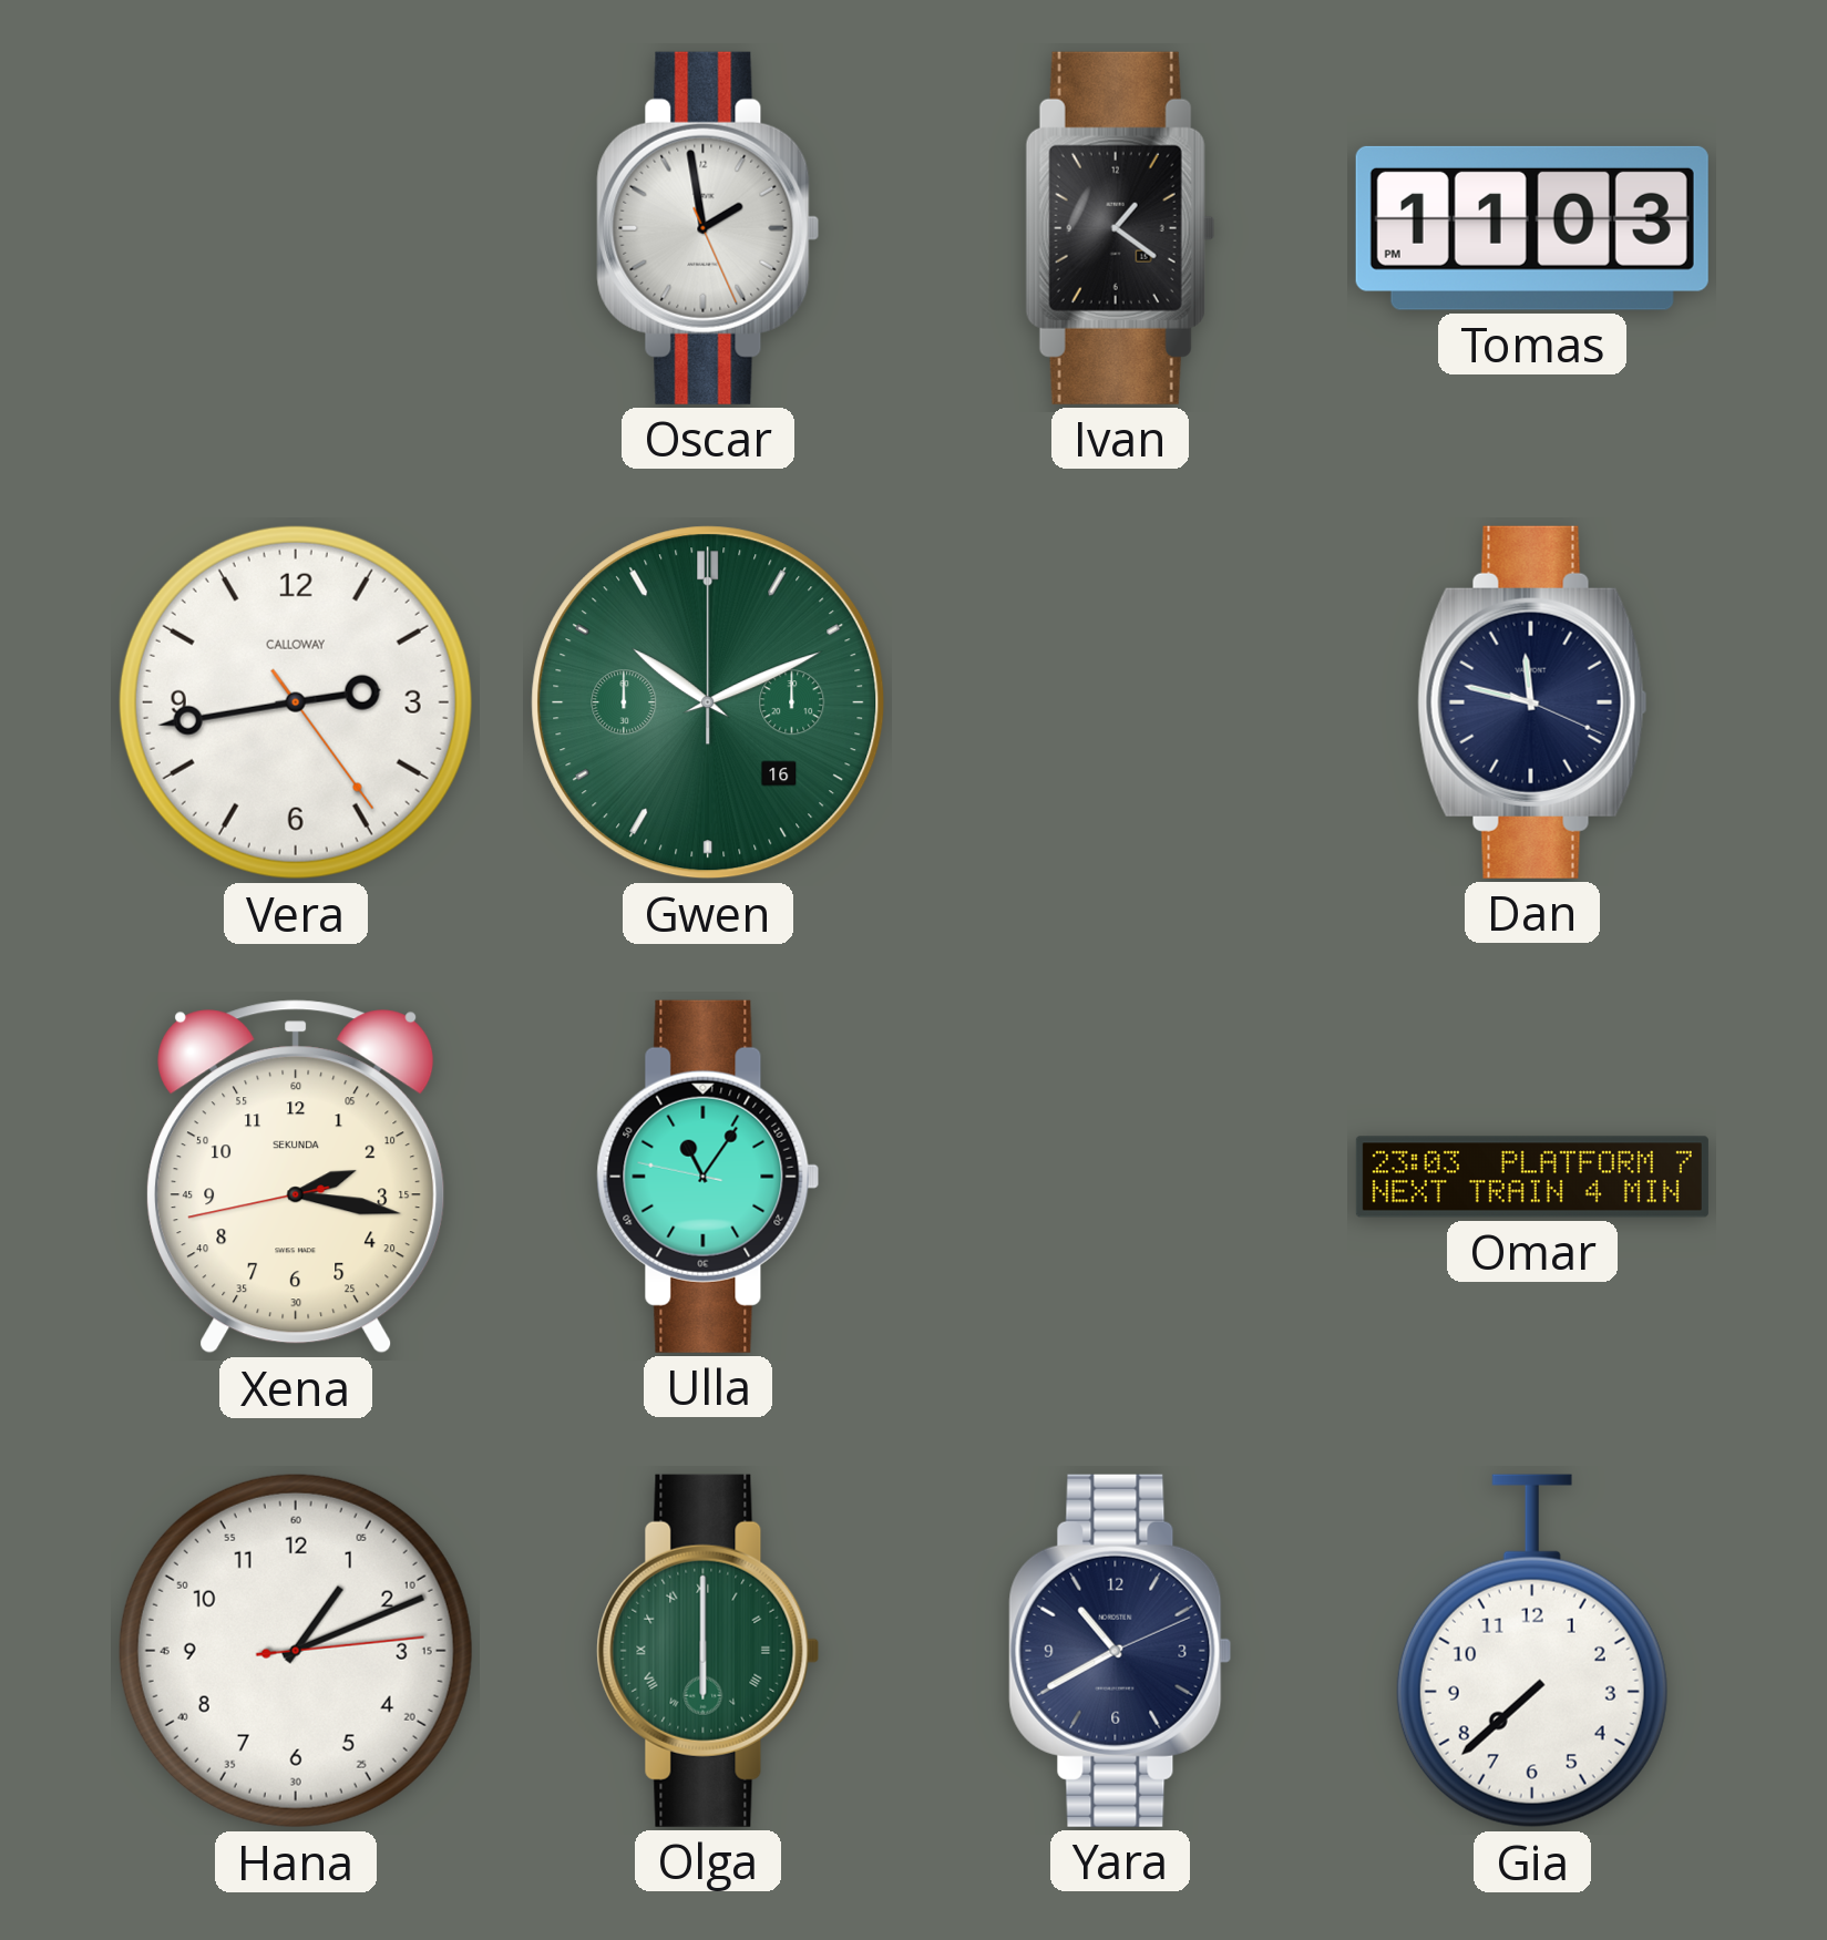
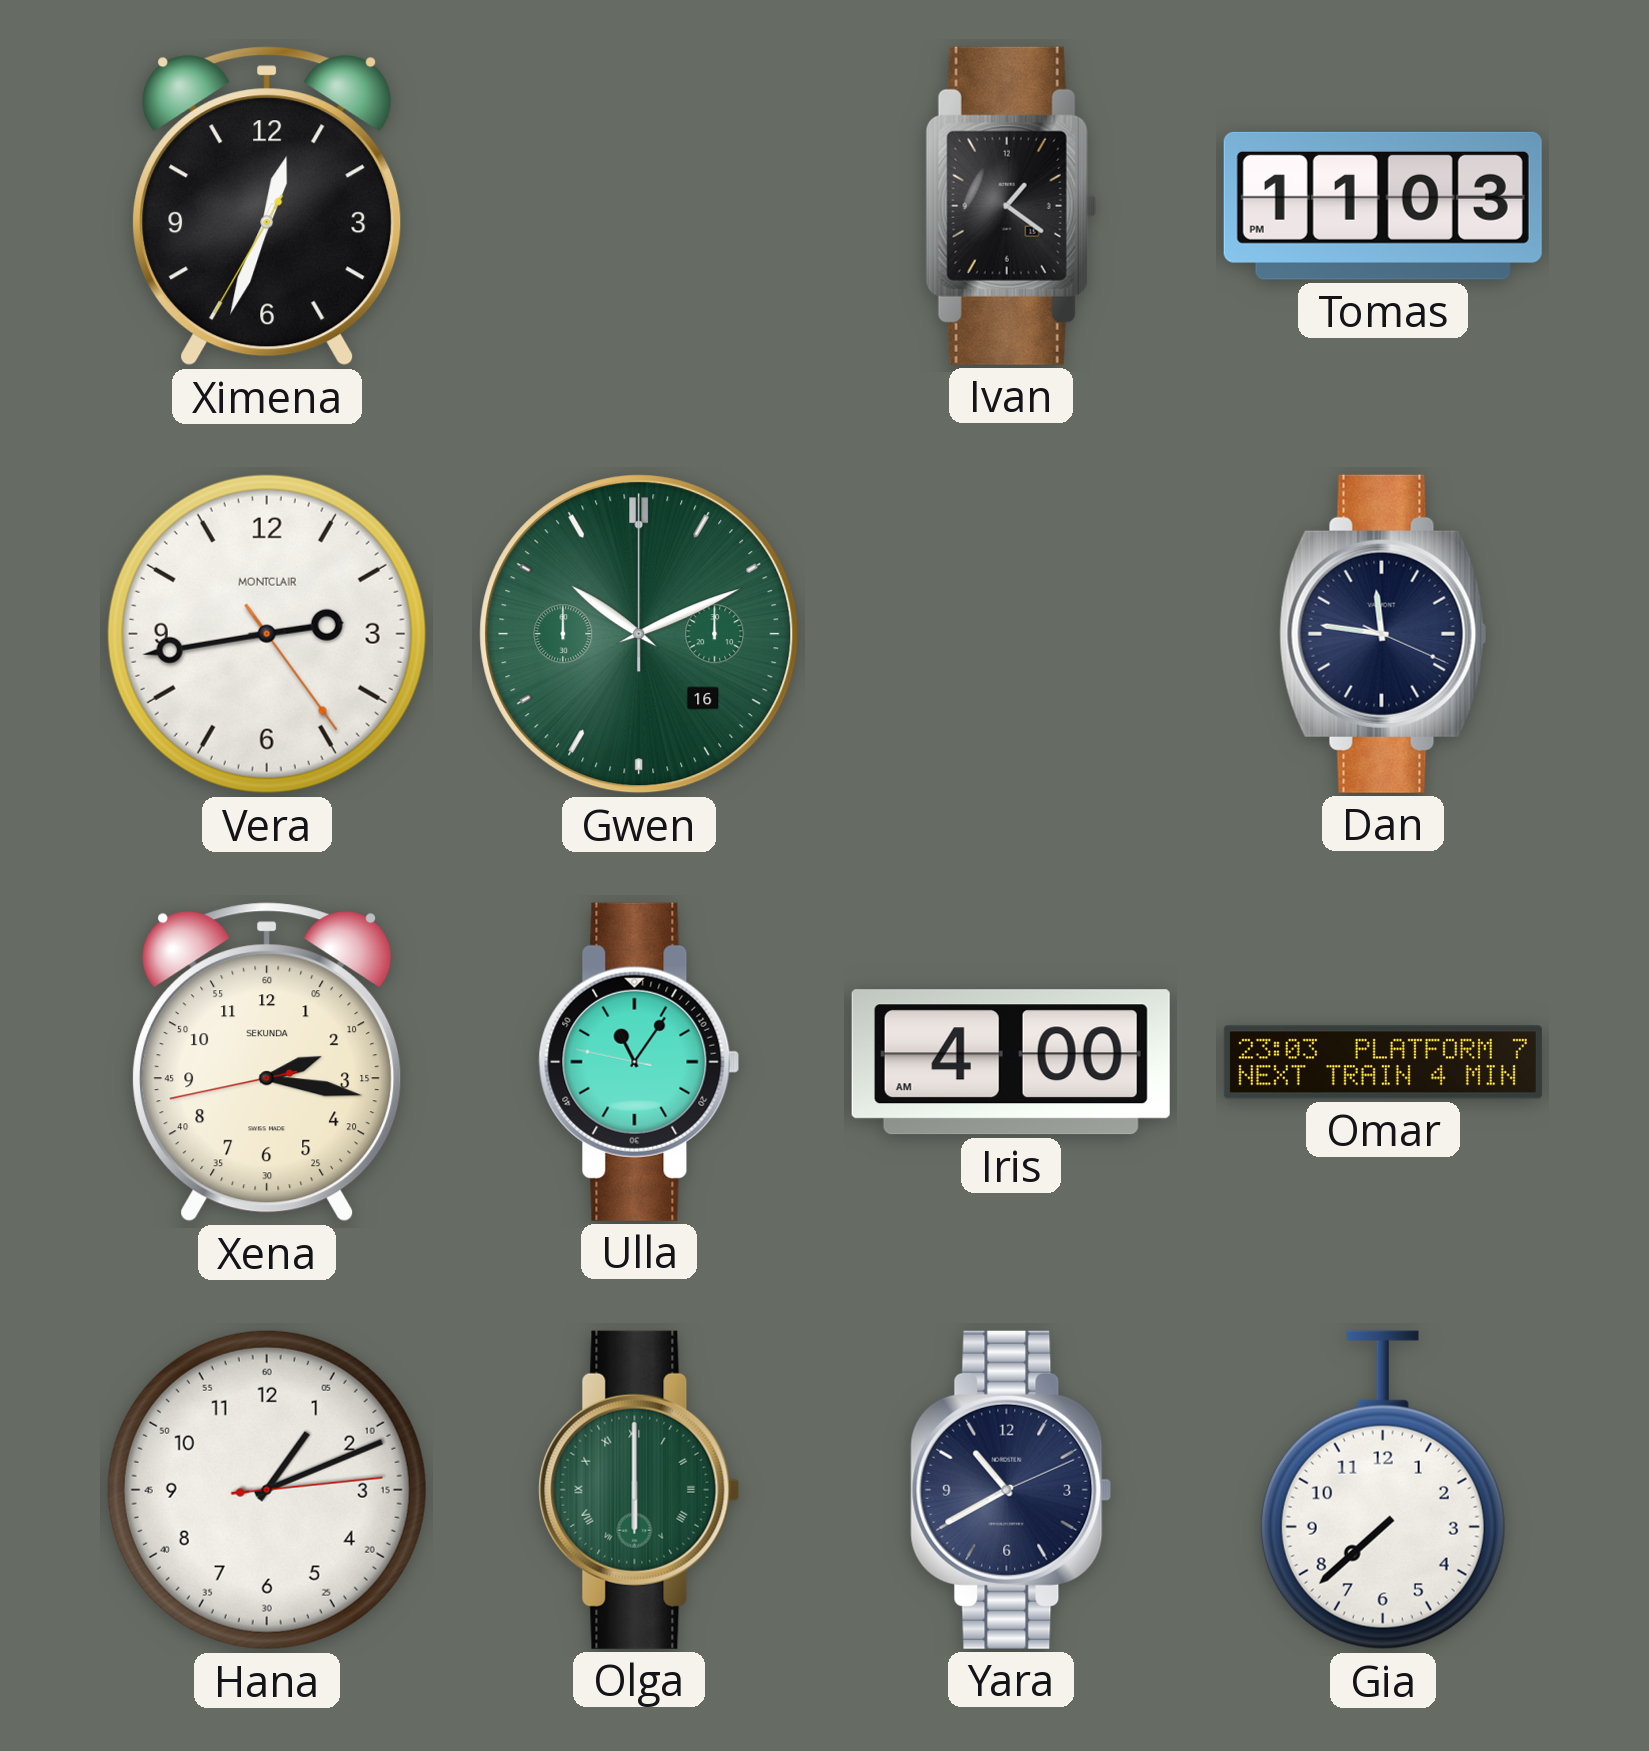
Ximena: none -> 12:33 (267, 206)
Oscar: 1:58 -> none (708, 228)
Vera brand: CALLOWAY -> MONTCLAIR (267, 634)
Dan: 11:47 -> 11:46 (1383, 634)
Iris: none -> 4:00 (1011, 1062)
